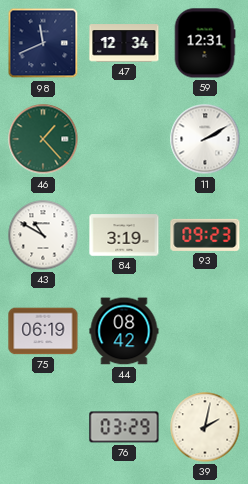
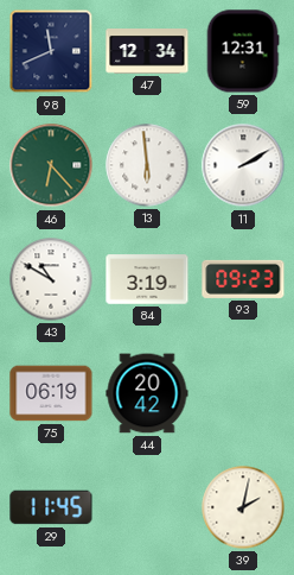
46: 1:23 -> 6:23 (51, 165)
13: none -> 5:59 (147, 165)
44: 08:42 -> 20:42 (147, 393)
29: none -> 11:45 (51, 507)
76: 03:29 -> none (124, 427)
